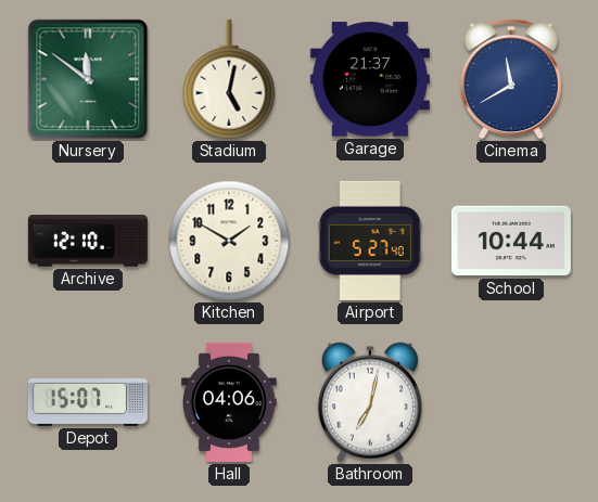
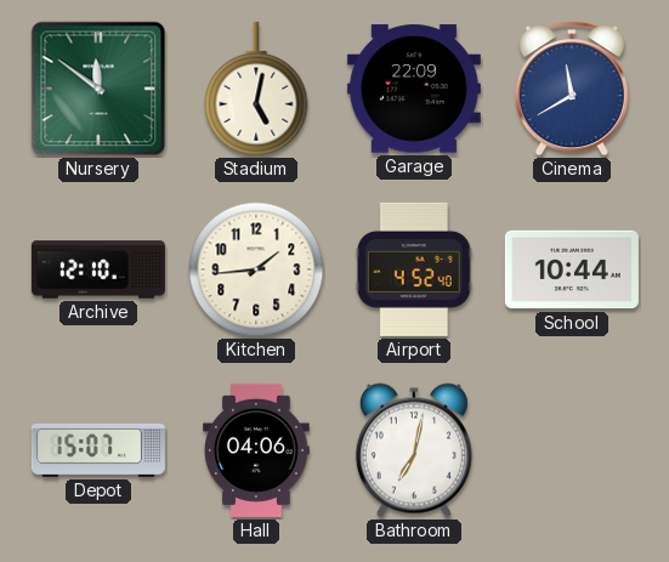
Garage: 21:37 -> 22:09 (414, 89)
Kitchen: 1:50 -> 1:44 (256, 269)
Airport: 5:27 -> 4:52 (414, 269)
